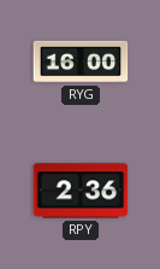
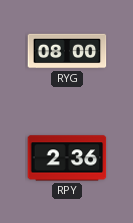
RYG: 16:00 -> 08:00 (67, 51)
